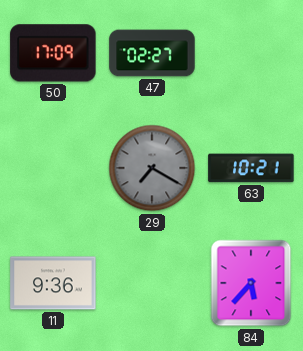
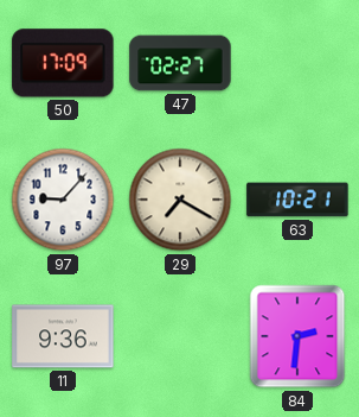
97: none -> 9:07 (63, 200)
29 dial: grey -> cream (180, 200)
84: 5:37 -> 2:31 (297, 336)
